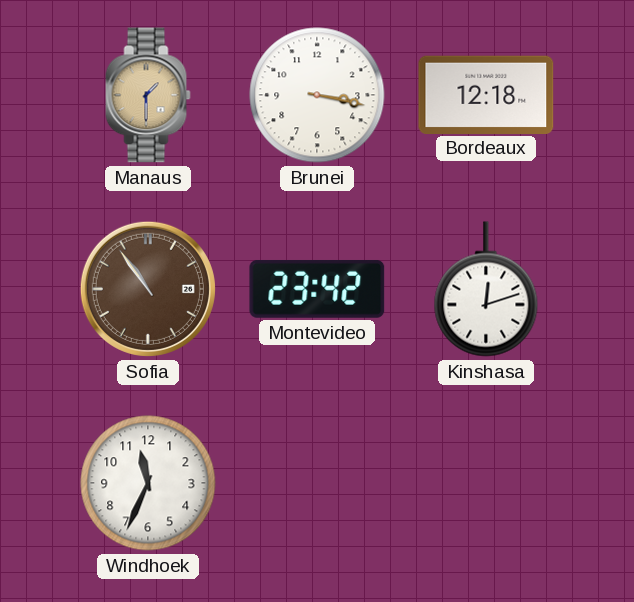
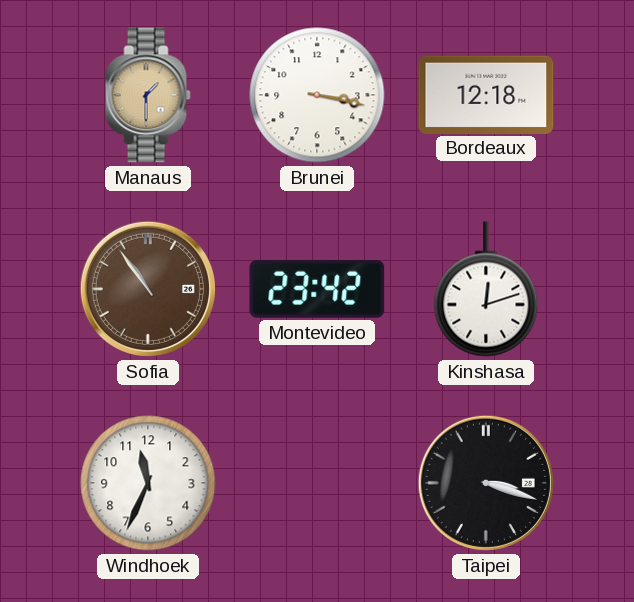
Taipei: none -> 3:18 (486, 483)
